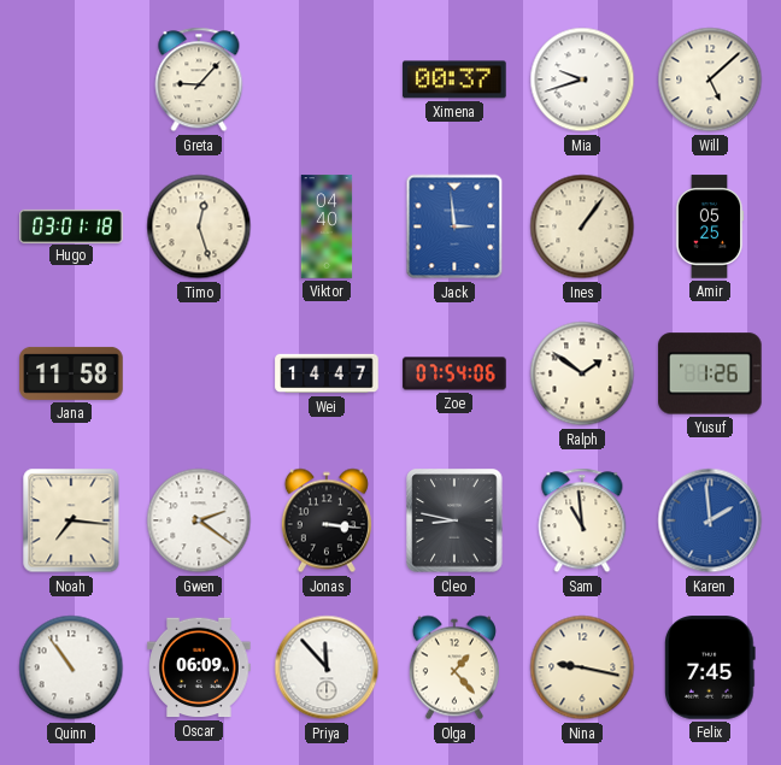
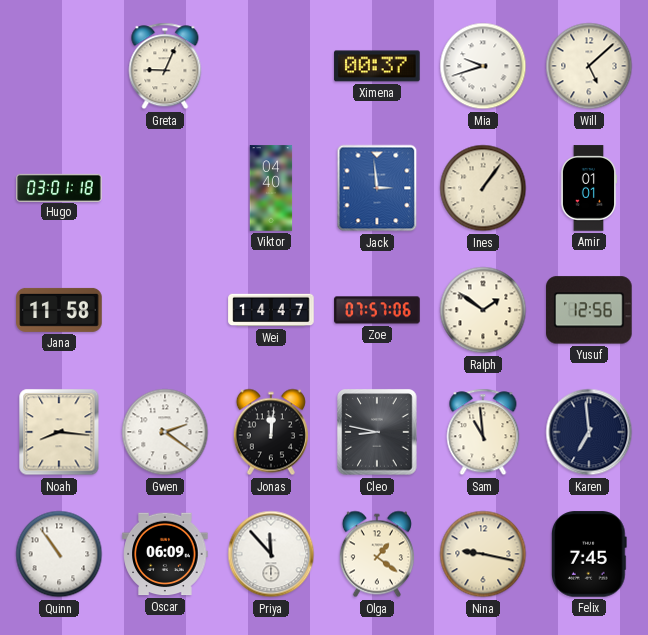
Greta: 9:07 -> 9:04 (165, 66)
Timo: 12:27 -> none (199, 226)
Amir: 05:25 -> 01:01 (589, 188)
Zoe: 07:54 -> 07:57 (377, 310)
Yusuf: 1:26 -> 12:56 (589, 310)
Noah: 7:16 -> 8:16 (59, 432)
Jonas: 3:16 -> 12:01 (271, 432)
Karen: 1:59 -> 6:59 (589, 432)
Karen dial: blue -> navy (589, 432)
Olga: 1:23 -> 1:21 (377, 554)
